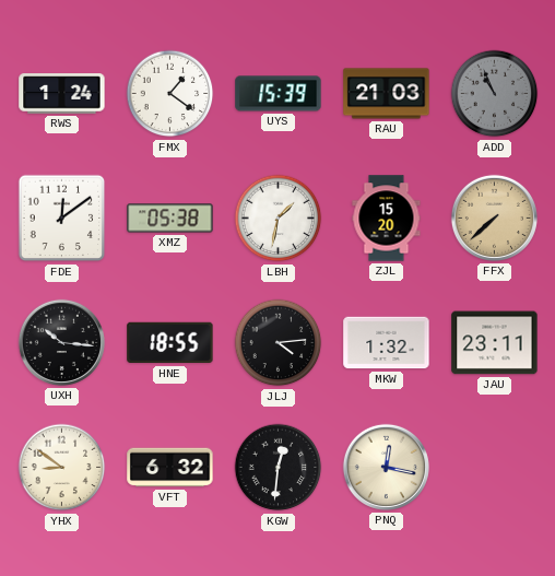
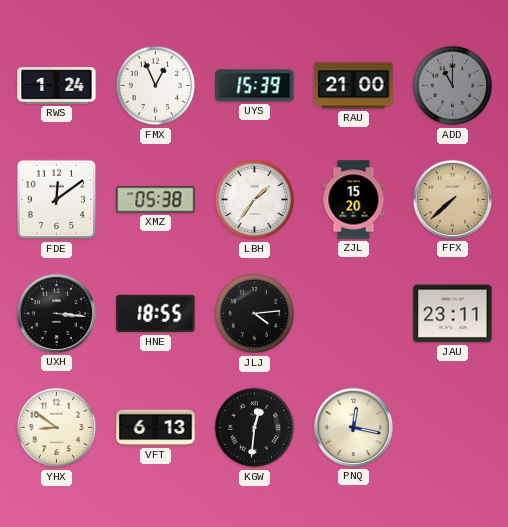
FMX: 1:21 -> 12:56 (156, 86)
RAU: 21:03 -> 21:00 (354, 86)
ADD: 10:56 -> 11:00 (453, 86)
LBH: 1:32 -> 1:36 (255, 200)
UXH: 10:16 -> 3:16 (56, 313)
MKW: 1:32 -> none (387, 343)
VFT: 6:32 -> 6:13 (156, 428)
